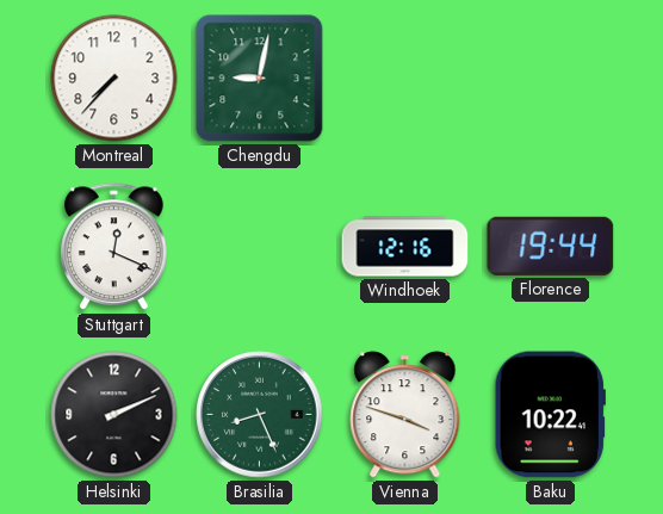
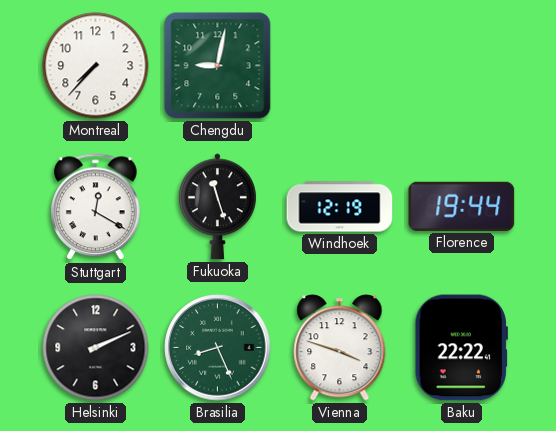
Stuttgart: 12:19 -> 12:20 (96, 207)
Fukuoka: none -> 11:27 (217, 207)
Windhoek: 12:16 -> 12:19 (340, 207)
Baku: 10:22 -> 22:22 (461, 348)
